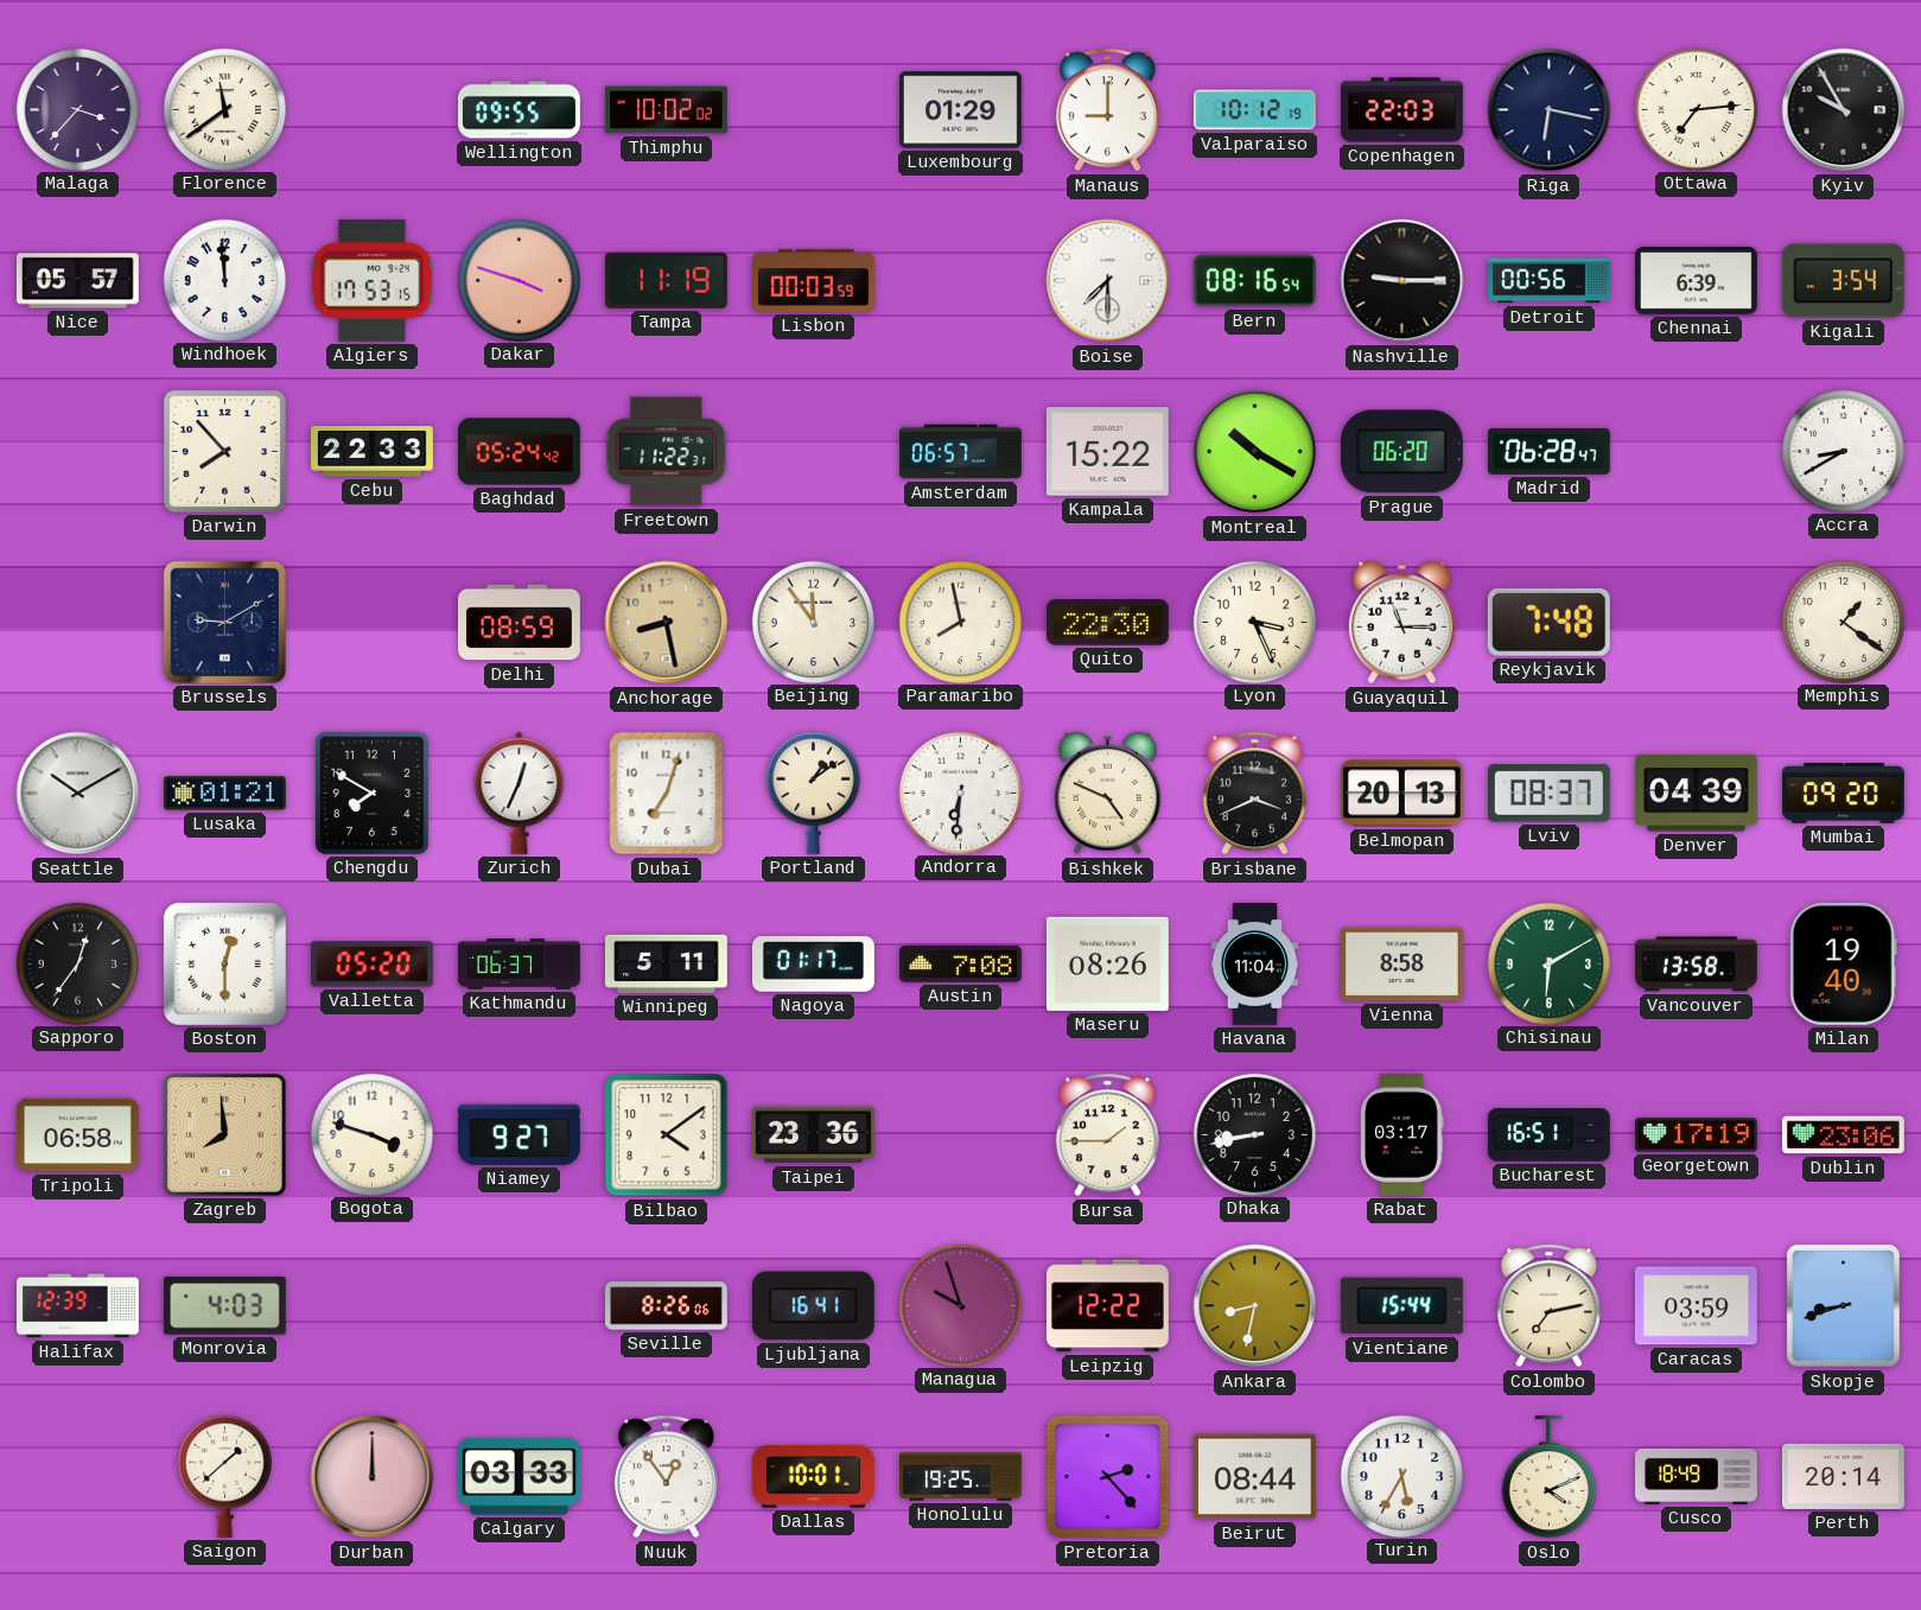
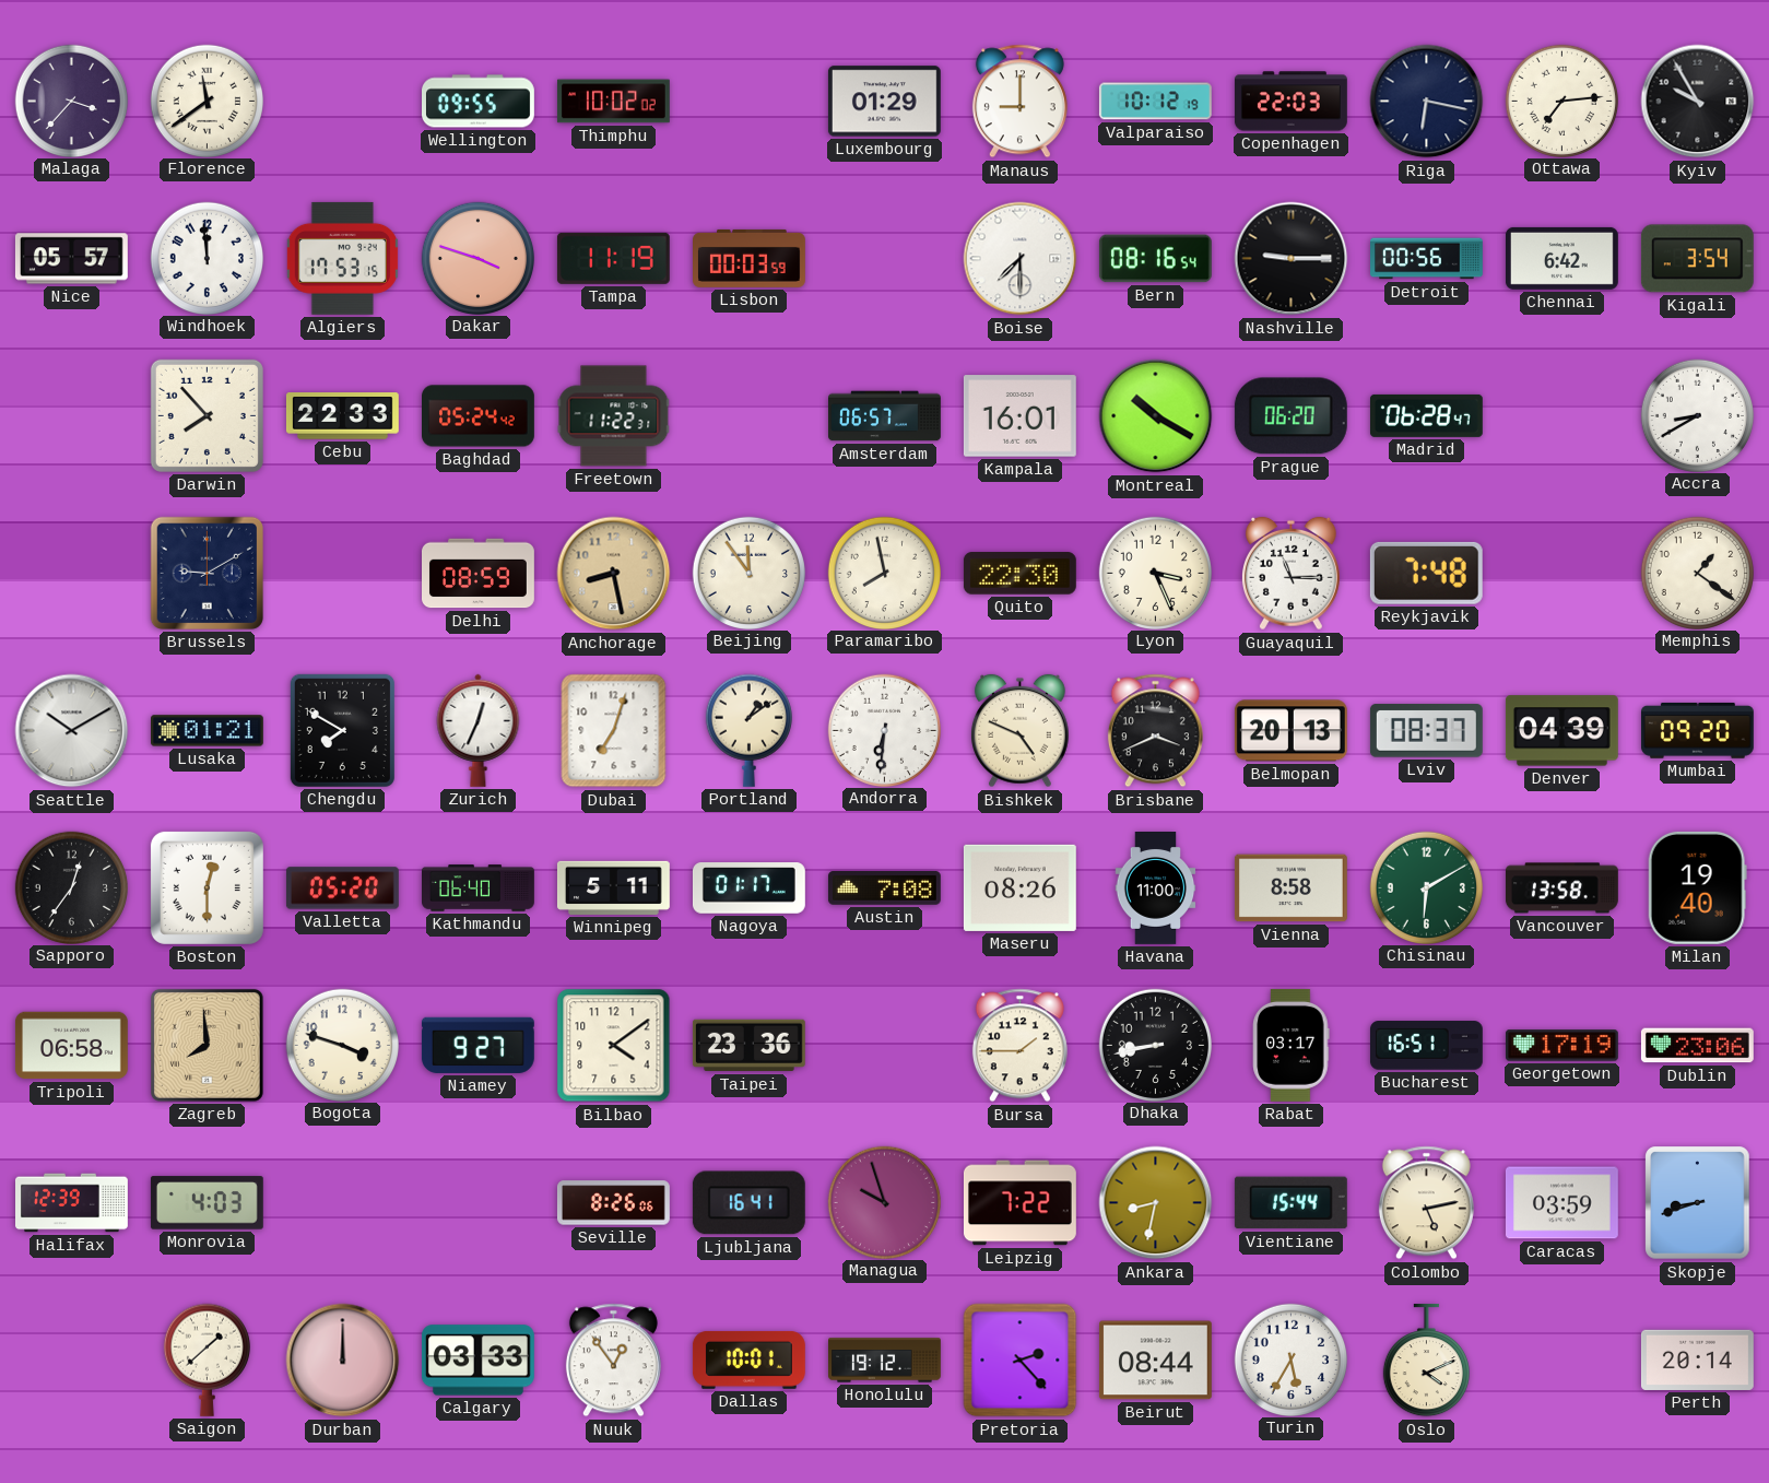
Chennai: 6:39 -> 6:42 (1561, 258)
Kampala: 15:22 -> 16:01 (1019, 416)
Kathmandu: 06:37 -> 06:40 (479, 888)
Havana: 11:04 -> 11:00 (1156, 888)
Leipzig: 12:22 -> 7:22 (1019, 1203)
Colombo: 7:13 -> 5:13 (1426, 1203)
Honolulu: 19:25 -> 19:12 (885, 1361)
Cusco: 18:49 -> none (1697, 1476)
